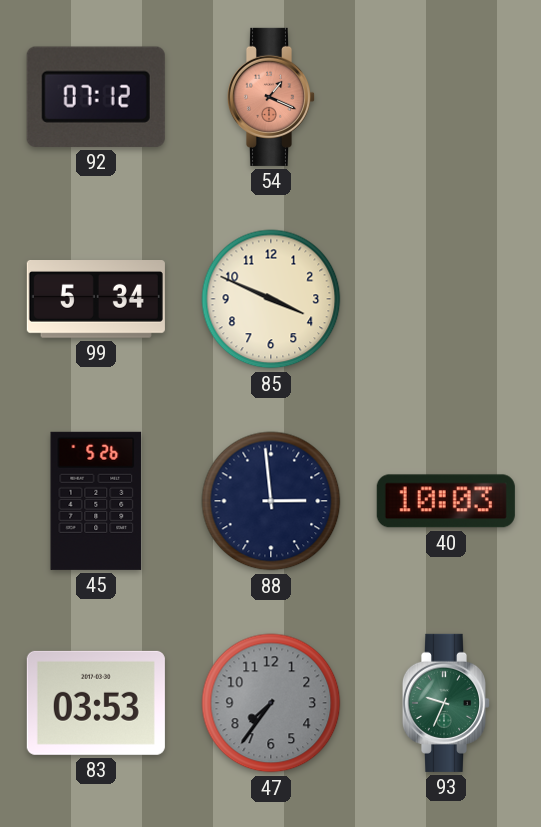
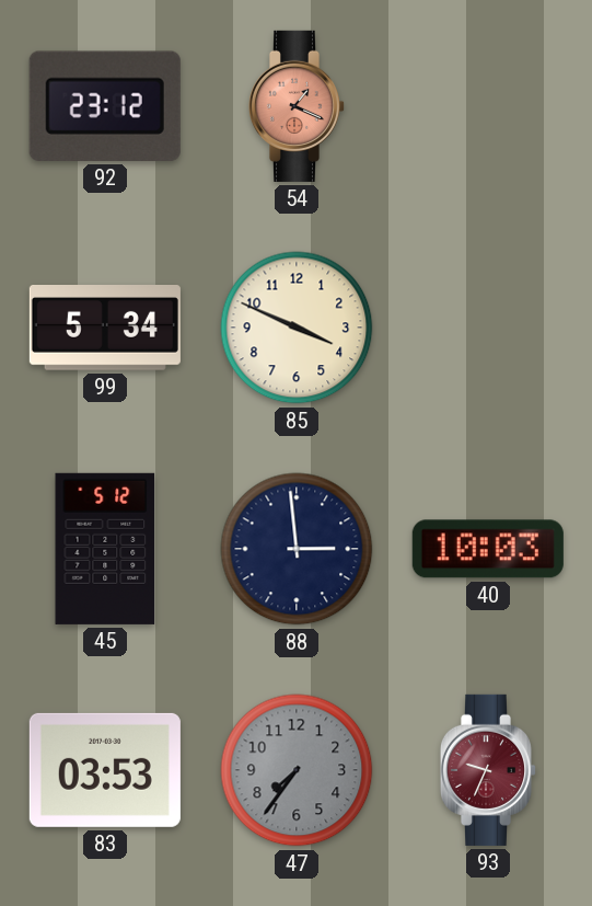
92: 07:12 -> 23:12 (105, 106)
45: 5:26 -> 5:12 (105, 549)
93 dial: green -> burgundy (487, 770)
